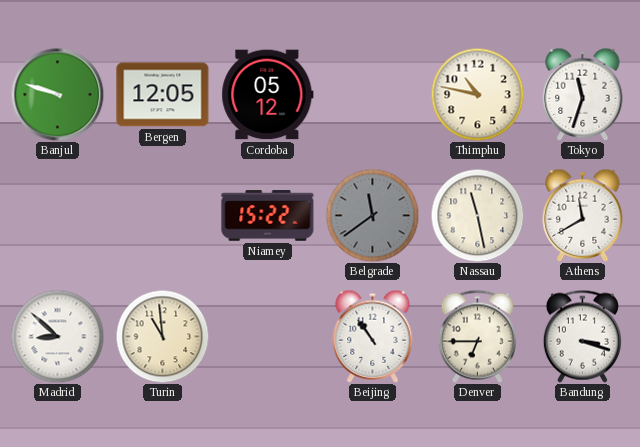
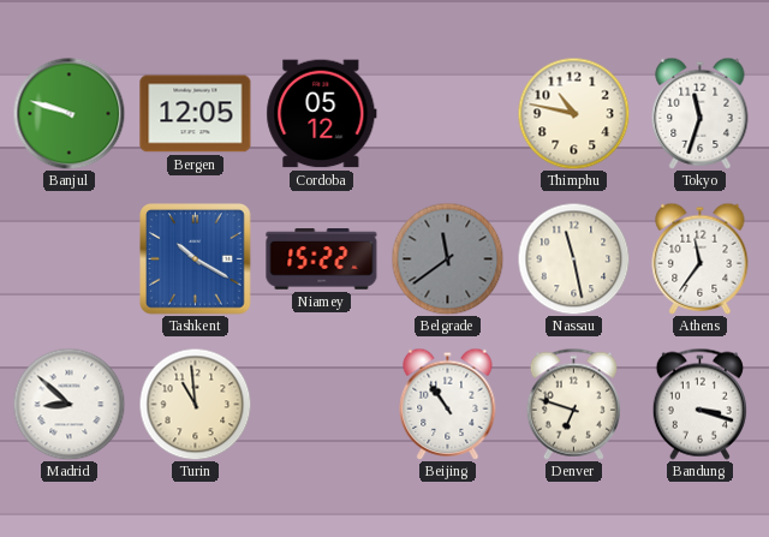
Tashkent: none -> 10:20 (196, 259)
Athens: 11:40 -> 11:36 (701, 258)
Denver: 6:45 -> 6:48 (573, 404)
